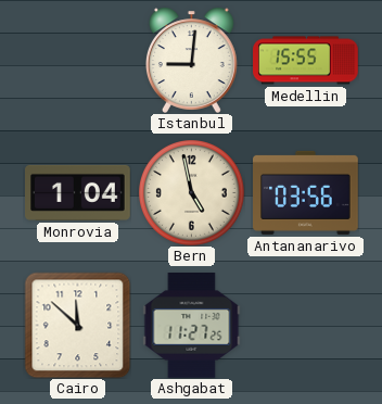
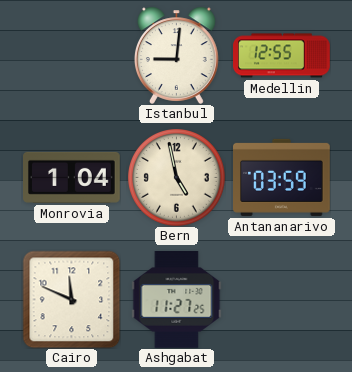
Medellin: 15:55 -> 12:55 (282, 56)
Antananarivo: 03:56 -> 03:59 (282, 177)
Cairo: 11:52 -> 11:49 (71, 299)
